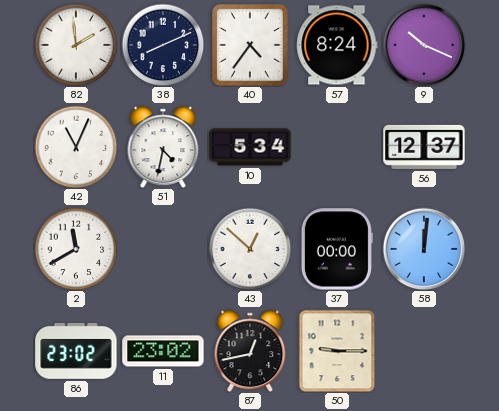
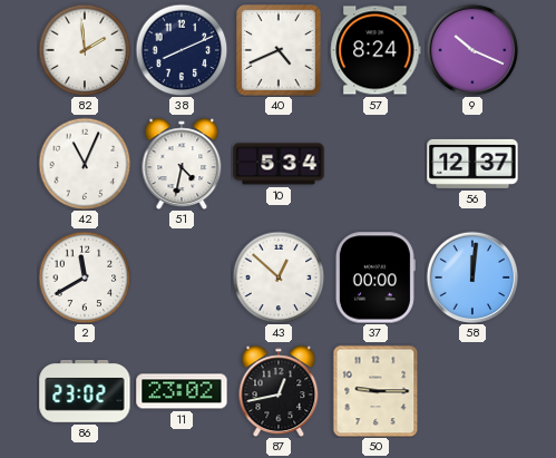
40: 4:36 -> 4:41 (280, 51)
